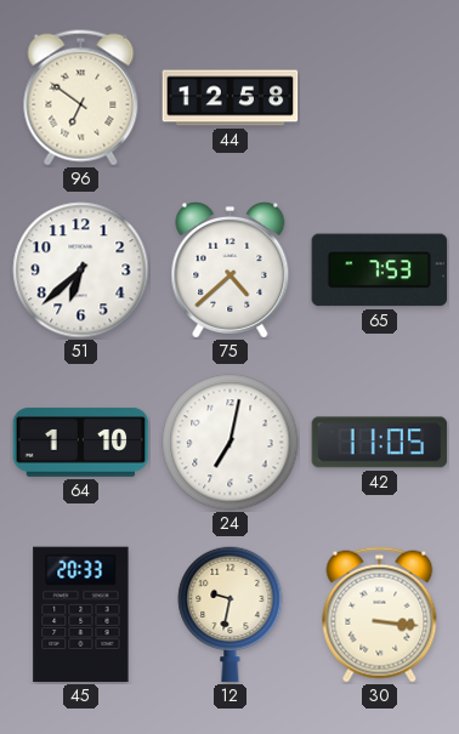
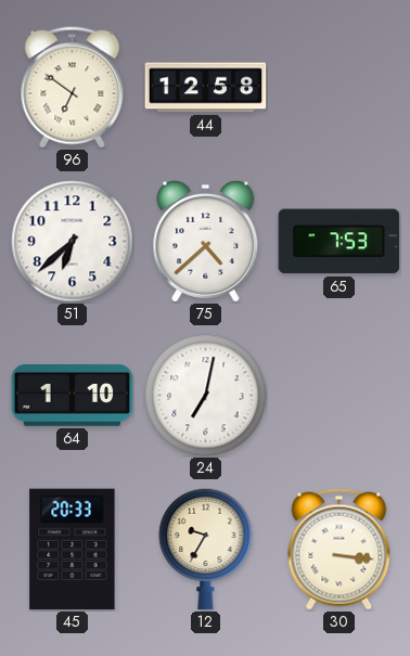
42: 11:05 -> none (380, 443)
12: 9:32 -> 9:35 (206, 549)
